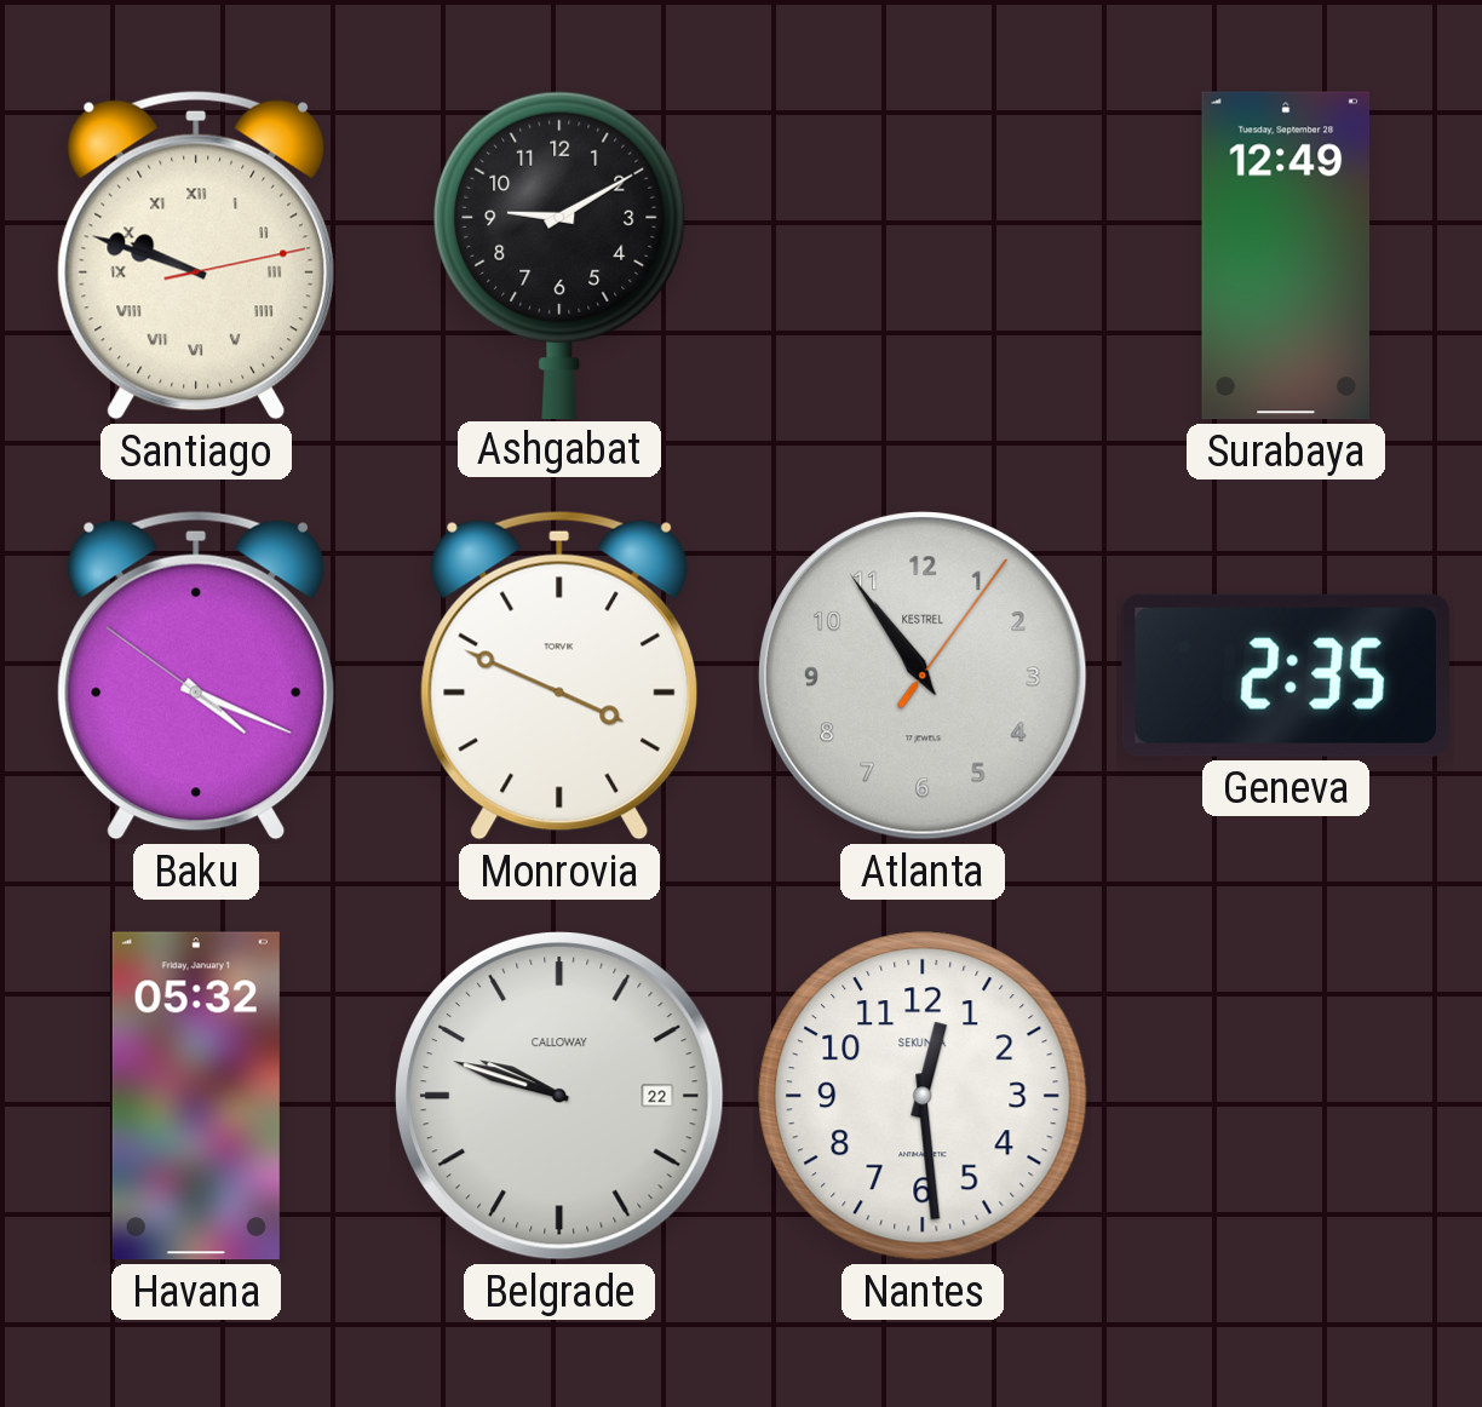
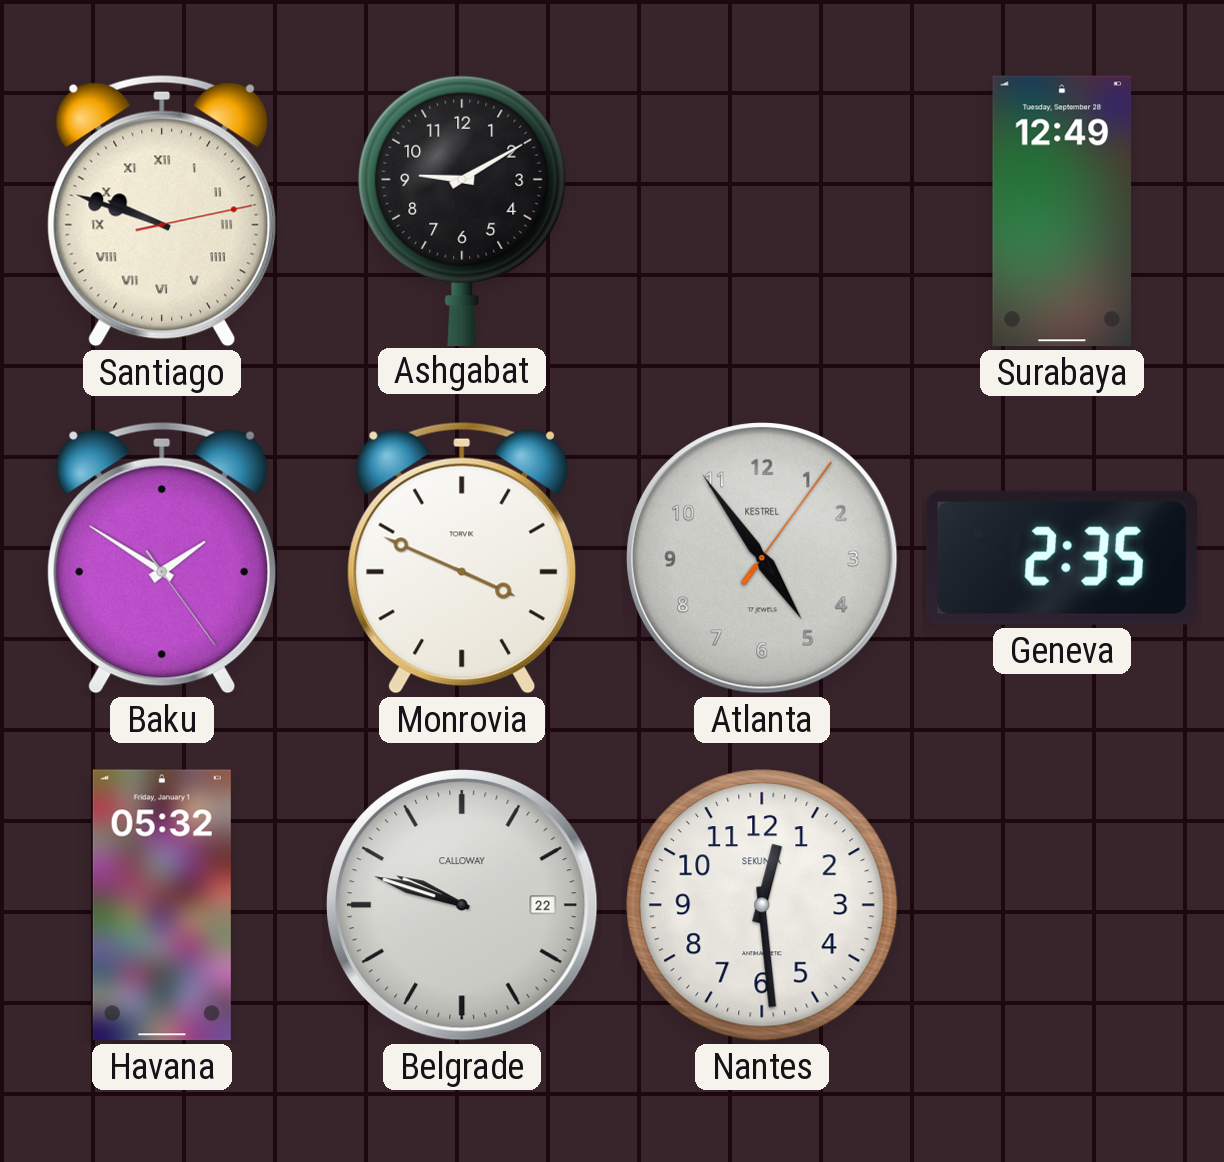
Baku: 4:18 -> 1:50 (162, 558)
Atlanta: 10:54 -> 4:54 (762, 558)
